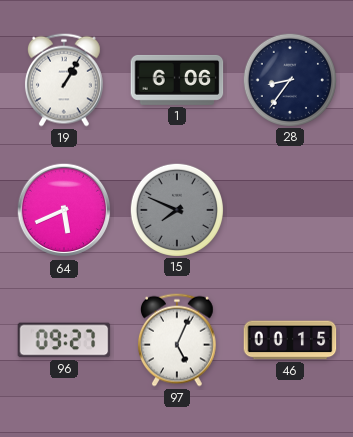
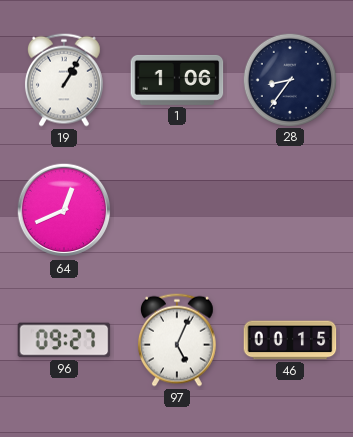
1: 6:06 -> 1:06 (177, 80)
64: 5:41 -> 12:41 (64, 210)
15: 7:49 -> none (176, 209)
